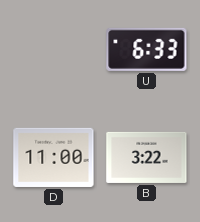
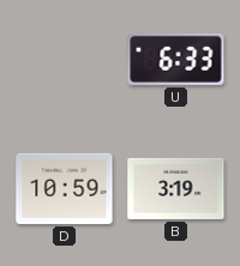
D: 11:00 -> 10:59 (65, 188)
B: 3:22 -> 3:19 (176, 188)
